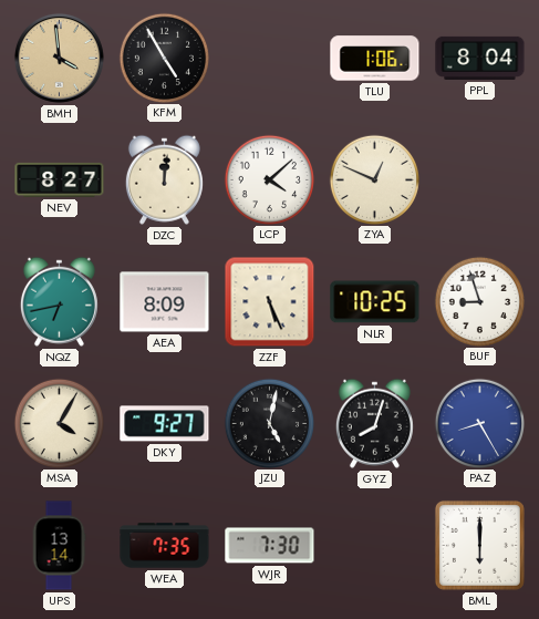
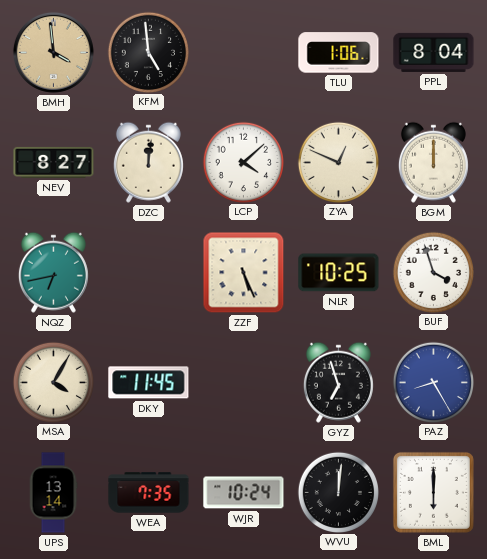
KFM: 4:55 -> 4:59 (148, 52)
BGM: none -> 12:00 (433, 162)
AEA: 8:09 -> none (165, 302)
BUF: 8:57 -> 3:57 (433, 272)
DKY: 9:27 -> 11:45 (149, 383)
JZU: 5:02 -> none (269, 423)
GYZ: 8:03 -> 6:57 (338, 382)
WJR: 7:30 -> 10:24 (244, 493)
WVU: none -> 12:01 (338, 492)
